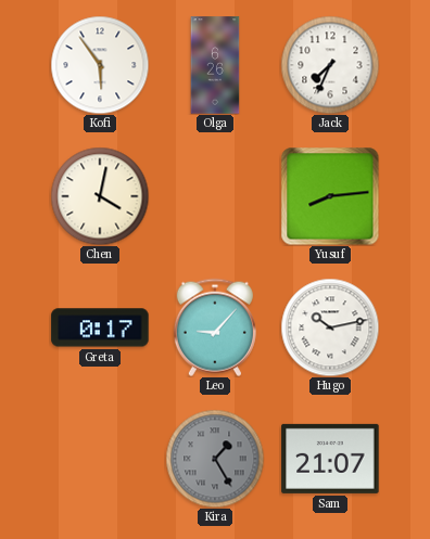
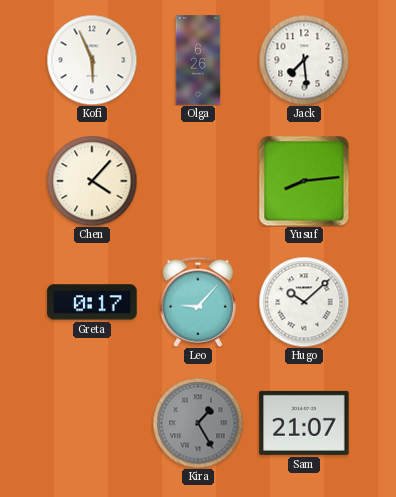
Kofi: 5:54 -> 5:56 (92, 60)
Jack: 7:34 -> 7:29 (304, 60)
Chen: 4:02 -> 4:07 (92, 181)
Hugo: 10:13 -> 10:08 (304, 302)
